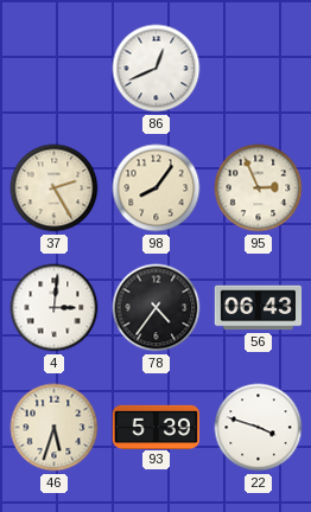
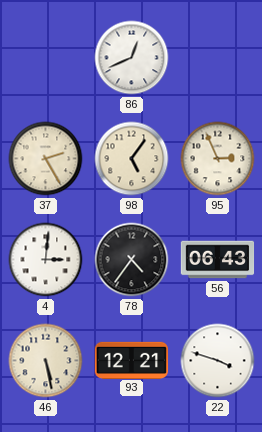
98: 8:06 -> 5:06 (132, 159)
46: 5:33 -> 5:28 (46, 361)
93: 5:39 -> 12:21 (132, 360)
